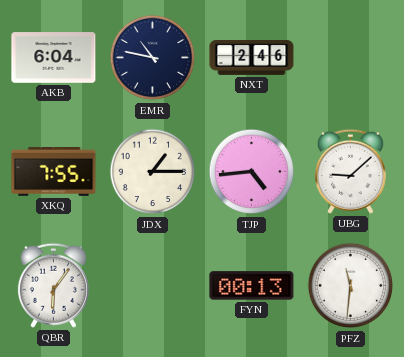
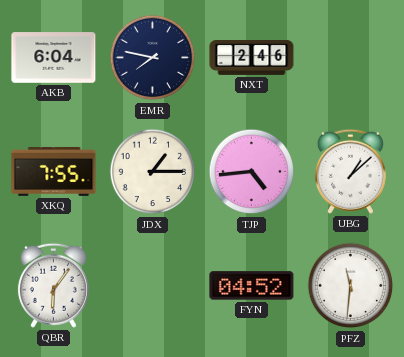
EMR: 10:47 -> 7:47 (153, 58)
UBG: 9:08 -> 1:08 (350, 171)
FYN: 00:13 -> 04:52 (252, 286)
